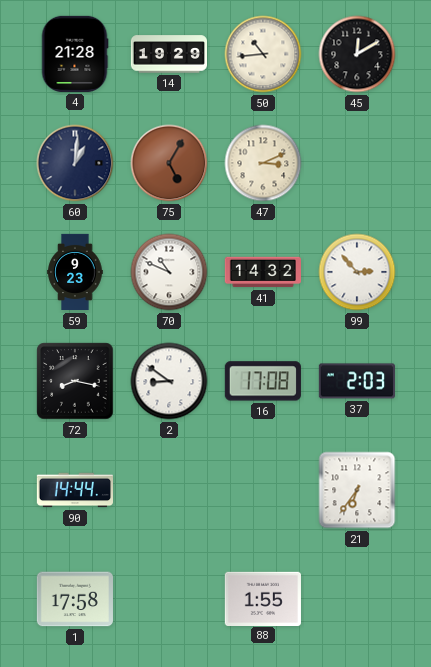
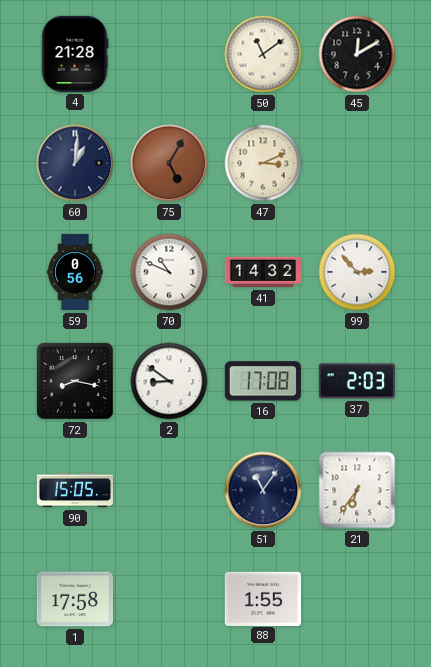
14: 19:29 -> none (168, 54)
50: 10:44 -> 11:09 (263, 54)
59: 9:23 -> 0:56 (75, 272)
90: 14:44 -> 15:05 (74, 490)
51: none -> 11:06 (263, 490)
